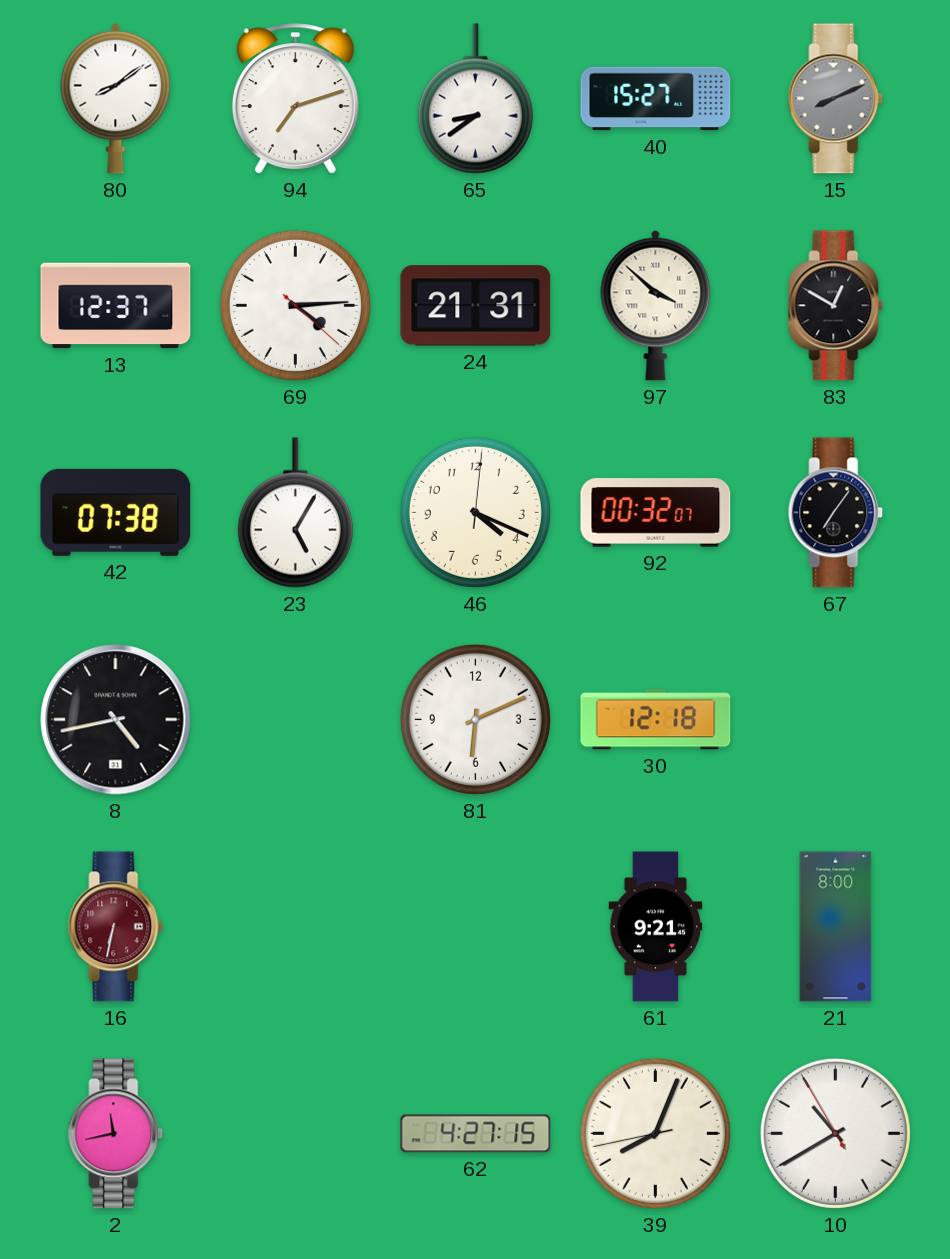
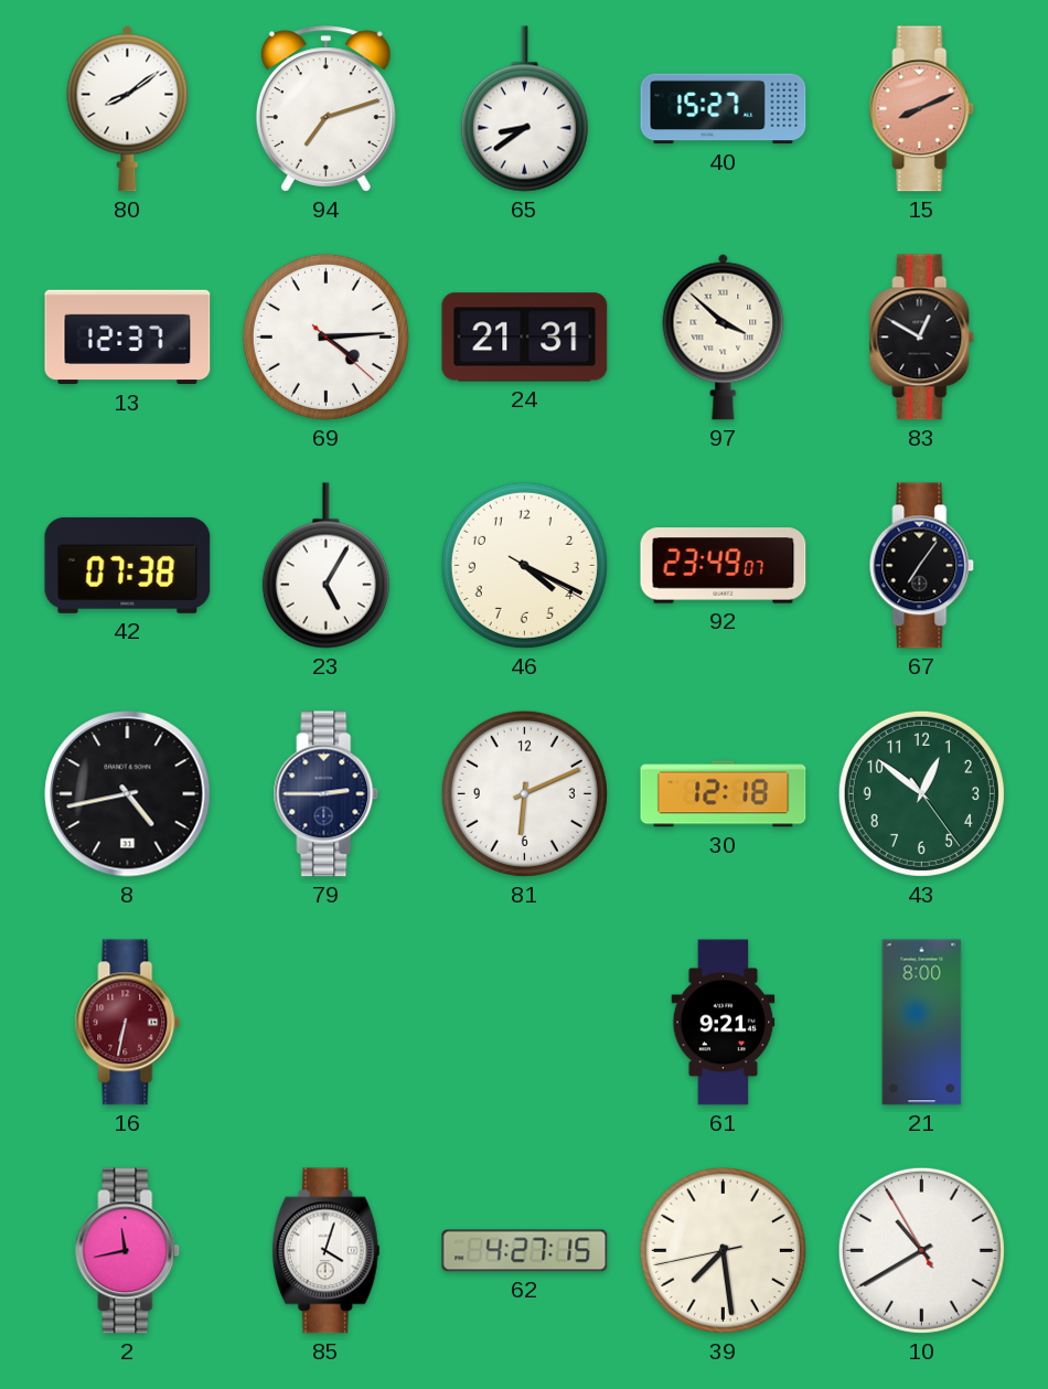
15 dial: grey -> salmon (922, 109)
46: 4:19:01 -> 4:19:20 (524, 565)
92: 00:32 -> 23:49 (724, 566)
79: none -> 2:45 (327, 794)
43: none -> 12:51 (921, 793)
85: none -> 4:03 (325, 1251)
39: 8:03 -> 7:28 (723, 1250)
